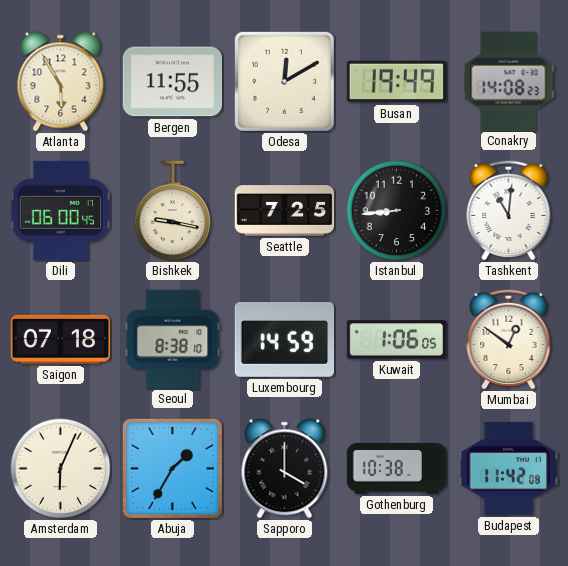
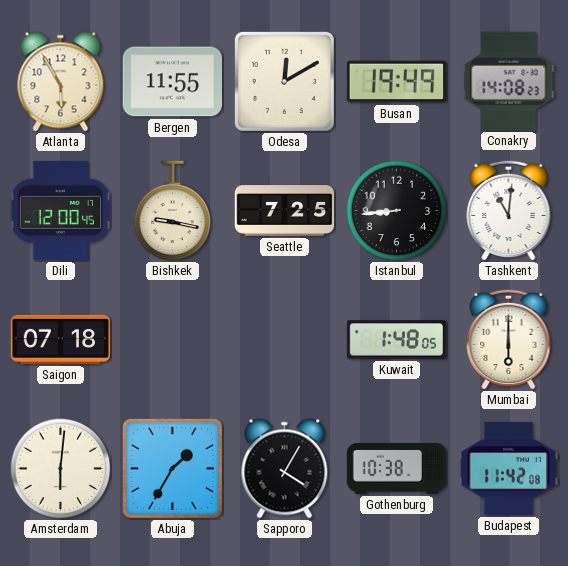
Dili: 06:00 -> 12:00 (60, 210)
Seoul: 8:38 -> none (173, 339)
Luxembourg: 14:59 -> none (284, 340)
Kuwait: 1:06 -> 1:48 (396, 340)
Mumbai: 12:51 -> 6:00 (509, 339)
Amsterdam: 6:04 -> 6:01 (61, 469)
Sapporo: 4:00 -> 4:05 (285, 469)
